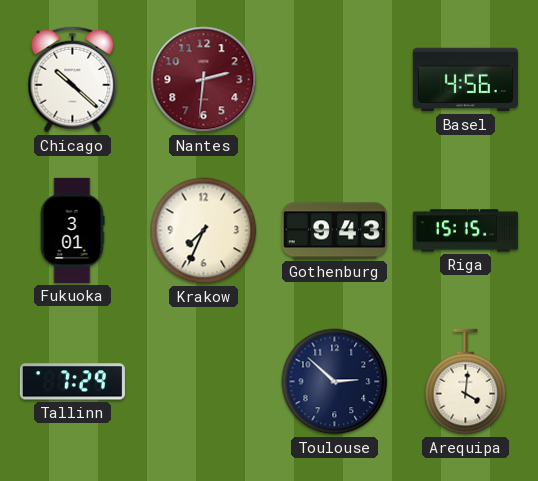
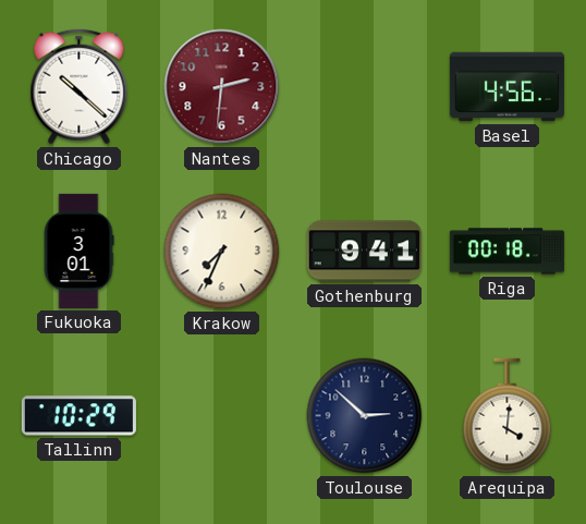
Gothenburg: 9:43 -> 9:41 (364, 252)
Riga: 15:15 -> 00:18 (506, 252)
Tallinn: 7:29 -> 10:29 (78, 416)
